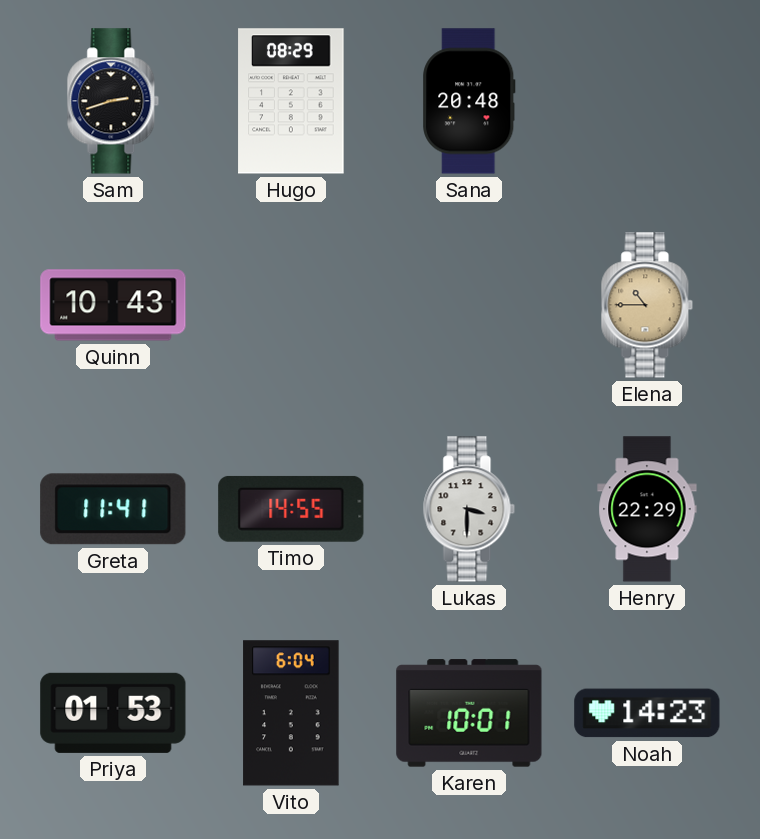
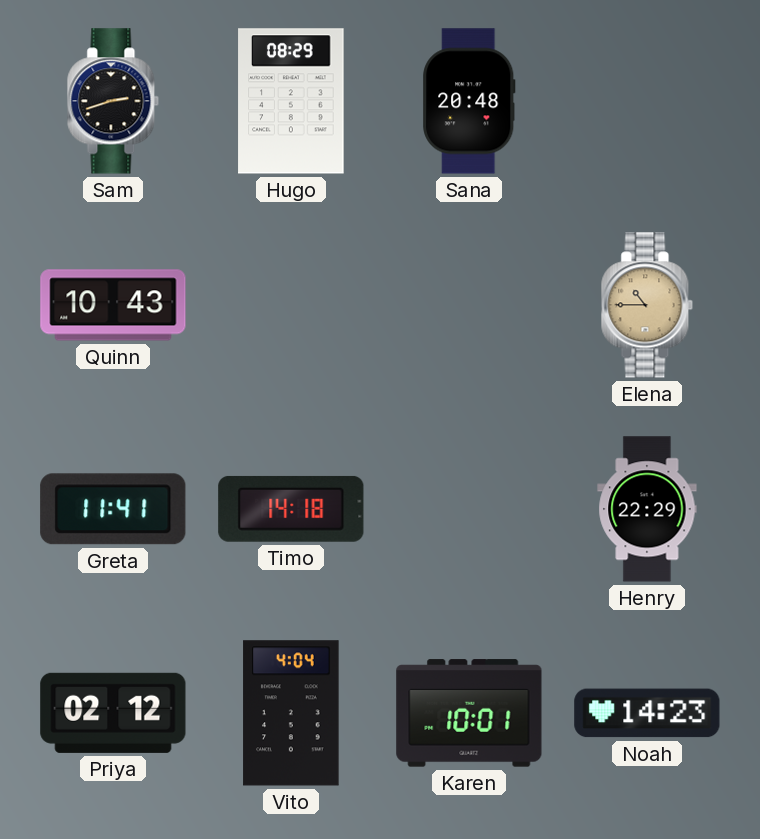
Timo: 14:55 -> 14:18 (291, 509)
Lukas: 3:30 -> none (469, 509)
Priya: 01:53 -> 02:12 (113, 713)
Vito: 6:04 -> 4:04 (291, 713)
